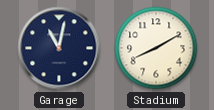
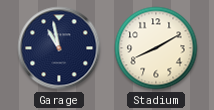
Garage: 11:02 -> 10:58 (59, 48)
